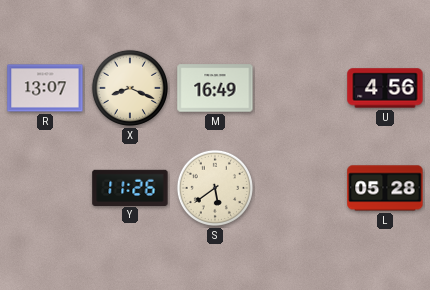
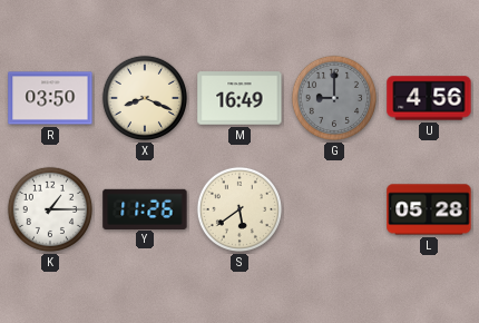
R: 13:07 -> 03:50 (50, 98)
G: none -> 9:00 (334, 98)
K: none -> 1:15 (50, 209)
